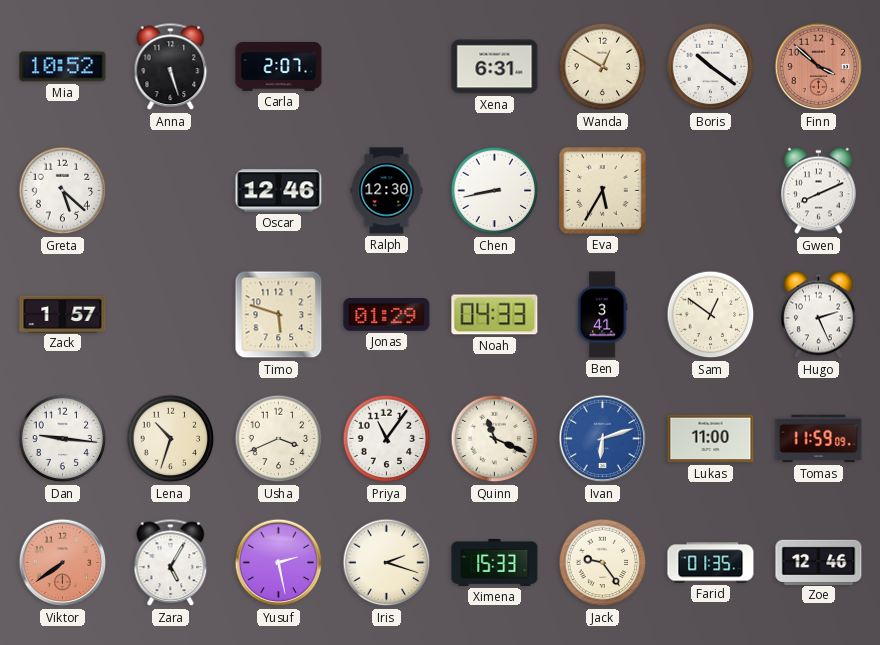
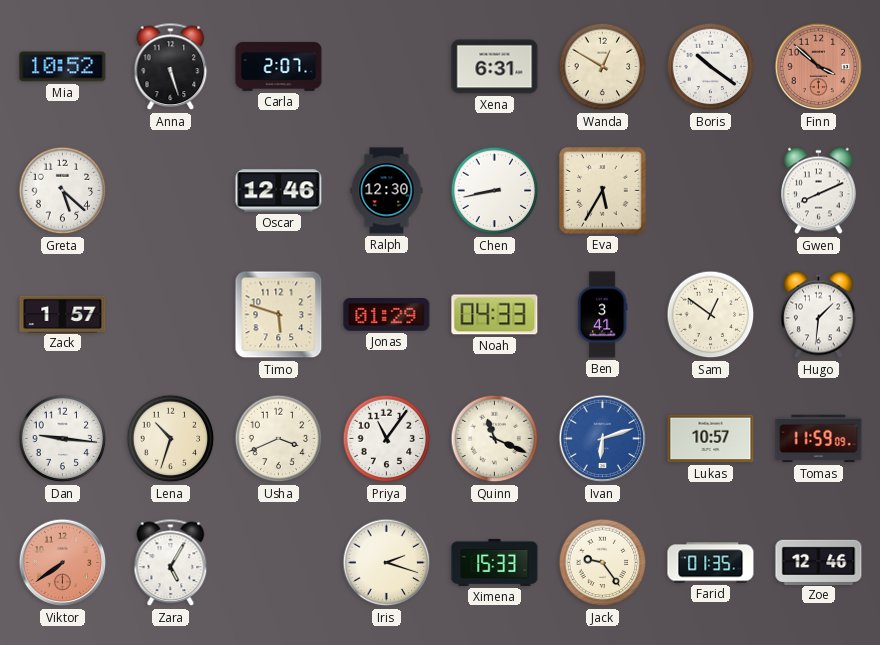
Hugo: 2:26 -> 1:31 (819, 315)
Lukas: 11:00 -> 10:57 (711, 439)
Yusuf: 2:28 -> none (279, 563)
